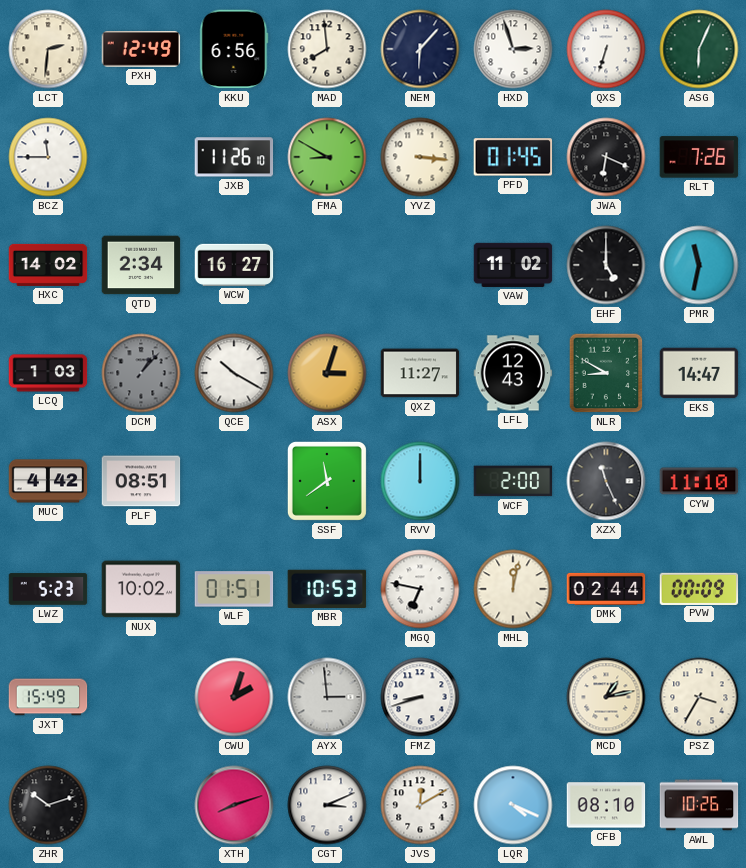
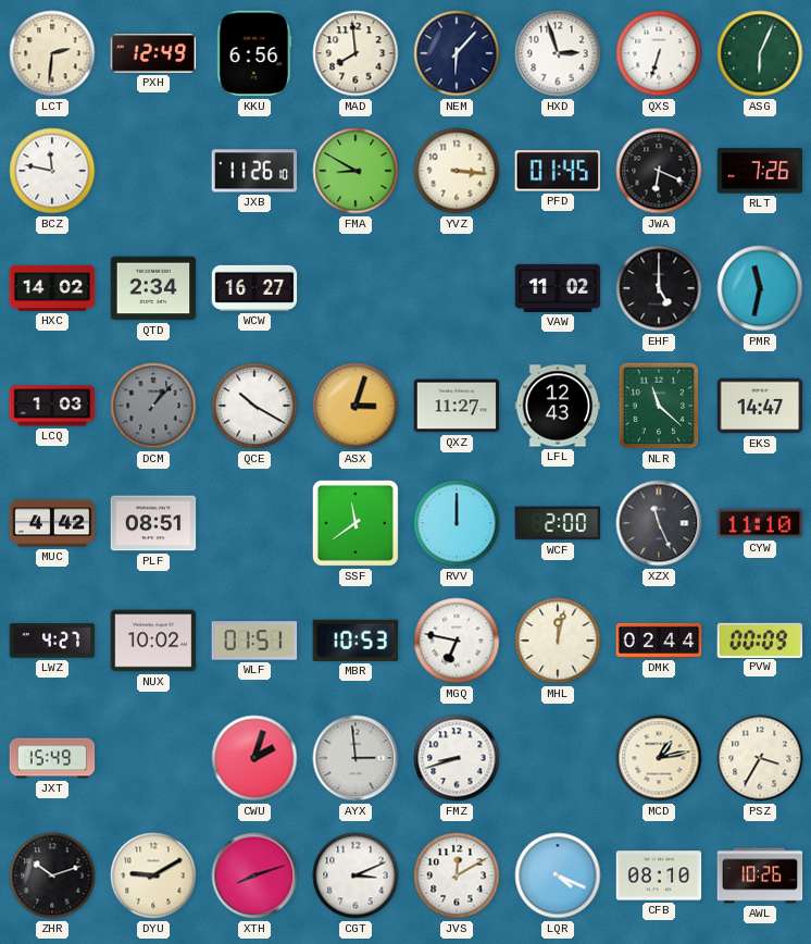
BCZ: 11:45 -> 11:47 (52, 171)
NLR: 8:50 -> 11:22 (659, 406)
LWZ: 5:23 -> 4:27 (52, 641)
DYU: none -> 9:10 (153, 875)
